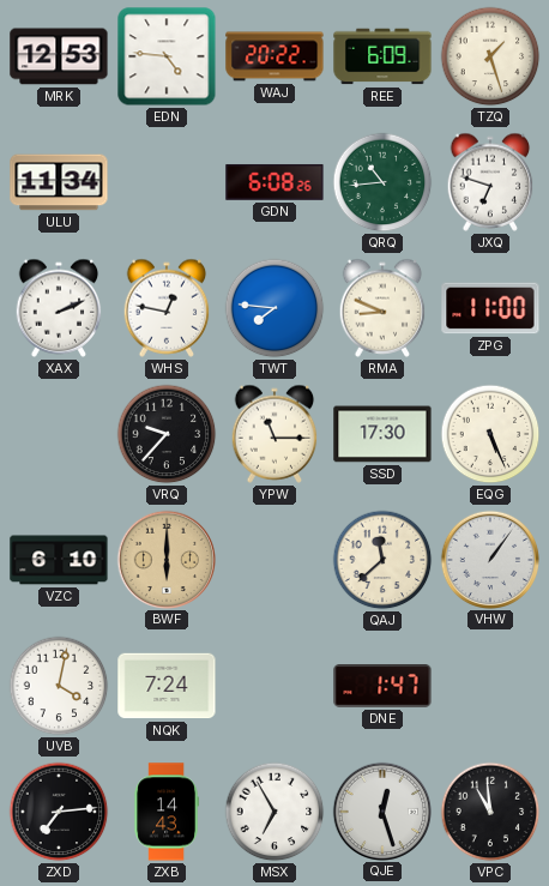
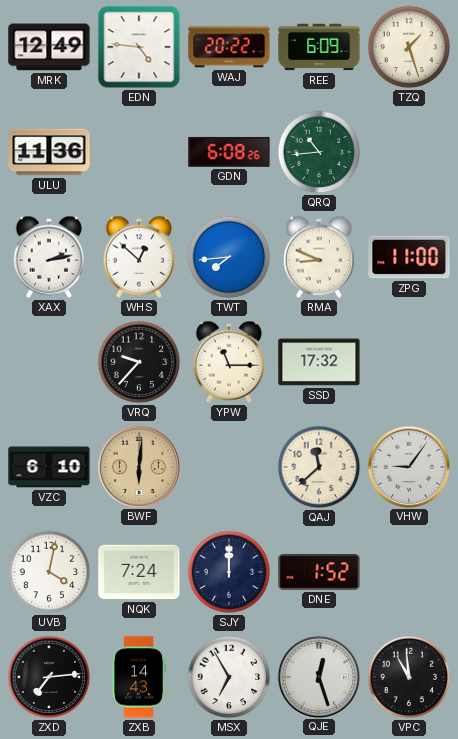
MRK: 12:53 -> 12:49 (49, 47)
ULU: 11:34 -> 11:36 (49, 152)
JXQ: 6:48 -> none (490, 182)
XAX: 2:11 -> 2:13 (49, 257)
WHS: 12:47 -> 12:52 (139, 257)
TWT: 7:46 -> 7:44 (229, 257)
SSD: 17:30 -> 17:32 (319, 362)
EQG: 5:26 -> none (490, 434)
BWF: 6:00 -> 6:01 (138, 466)
VHW: 1:06 -> 9:06 (408, 466)
SJY: none -> 12:00 (229, 572)
DNE: 1:47 -> 1:52 (319, 573)
